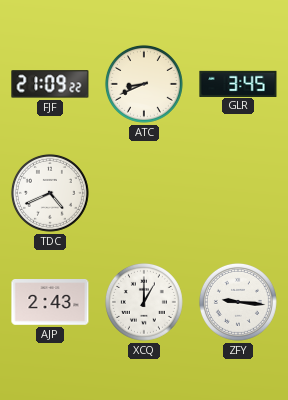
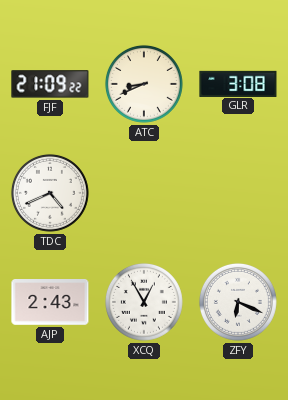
GLR: 3:45 -> 3:08 (238, 83)
XCQ: 1:00 -> 12:55 (144, 302)
ZFY: 9:16 -> 6:19 (238, 302)
